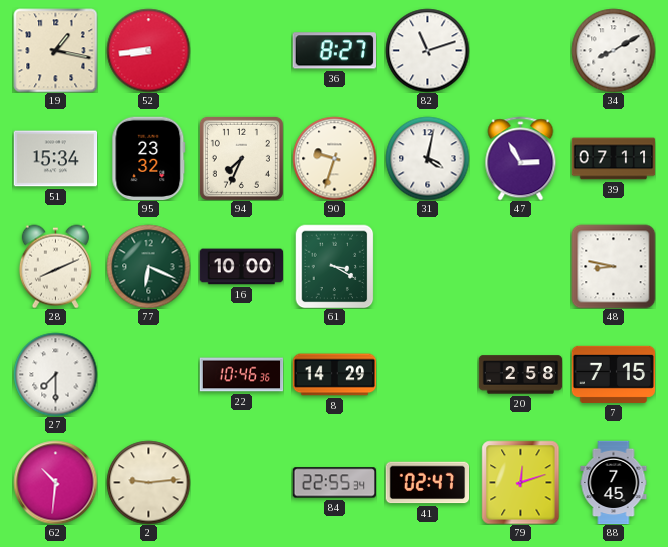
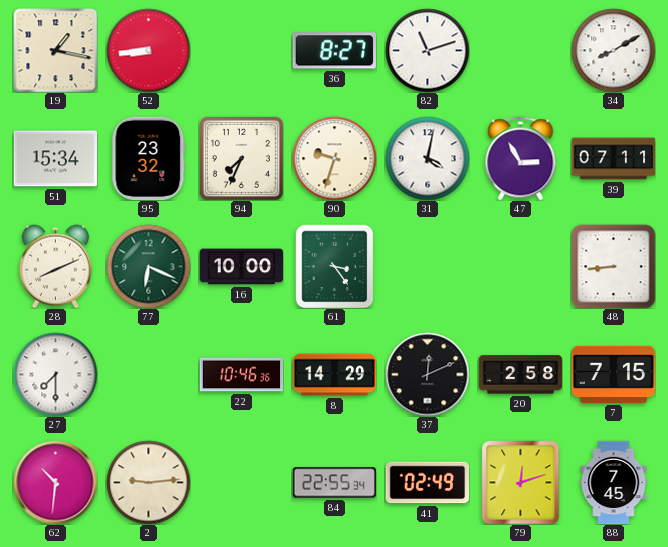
61: 3:20 -> 3:24 (335, 266)
48: 8:47 -> 8:44 (613, 266)
37: none -> 12:11 (427, 374)
41: 02:47 -> 02:49 (427, 483)
